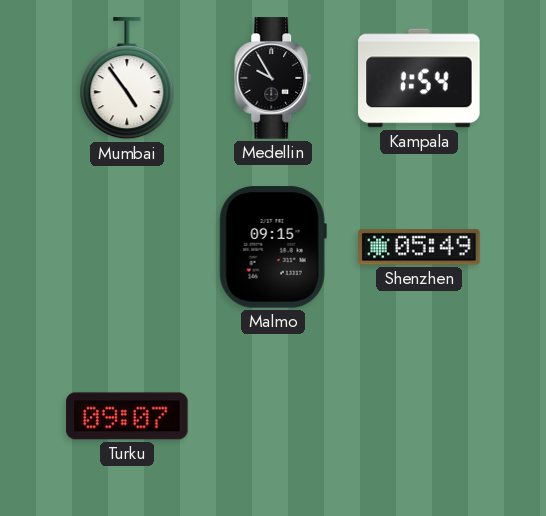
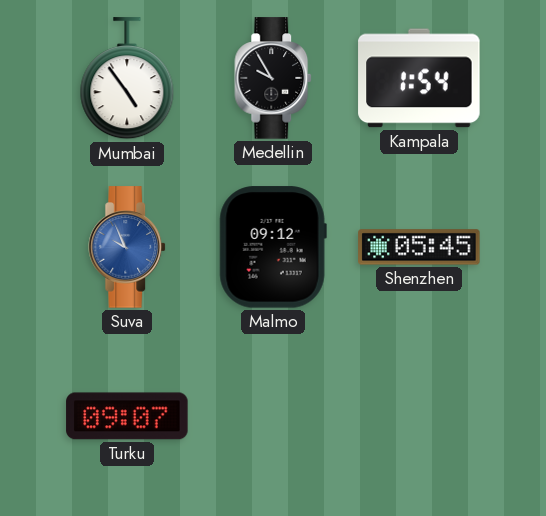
Suva: none -> 9:56 (128, 247)
Malmo: 09:15 -> 09:12 (273, 247)
Shenzhen: 05:49 -> 05:45 (419, 247)
